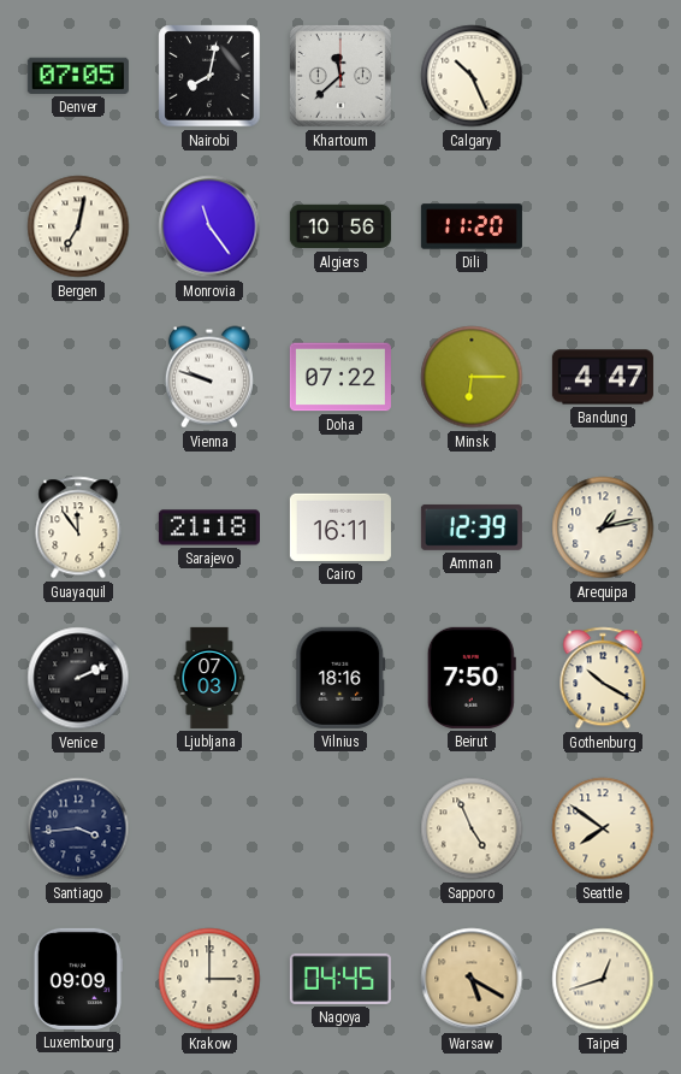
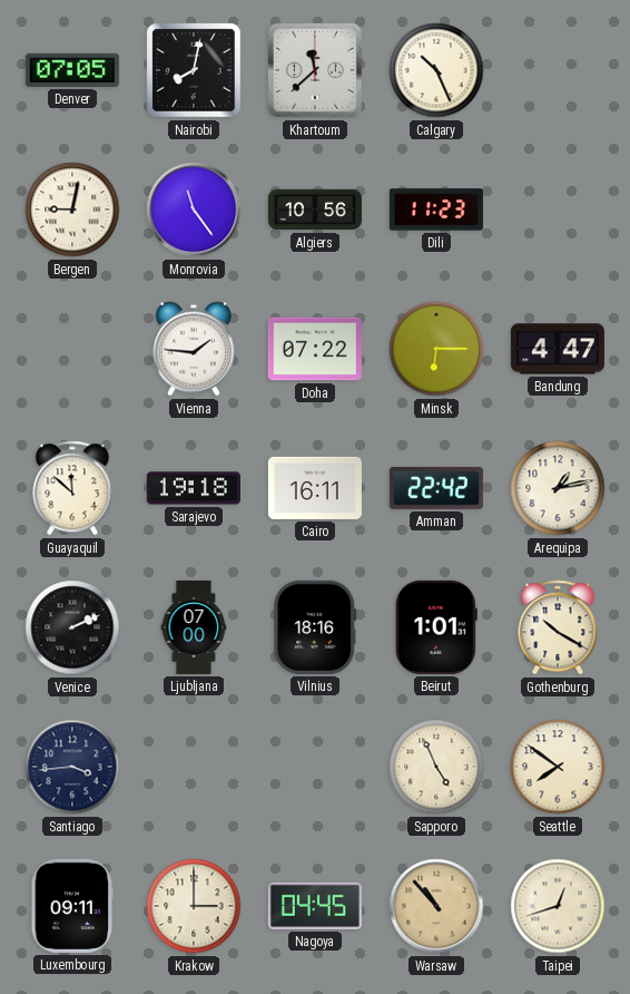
Bergen: 7:02 -> 9:02 (72, 209)
Dili: 11:20 -> 11:23 (436, 209)
Vienna: 9:48 -> 1:46 (194, 349)
Guayaquil: 11:54 -> 11:52 (72, 488)
Sarajevo: 21:18 -> 19:18 (194, 488)
Amman: 12:39 -> 22:42 (436, 488)
Ljubljana: 07:03 -> 07:00 (194, 627)
Beirut: 7:50 -> 1:01 (436, 627)
Luxembourg: 09:09 -> 09:11 (71, 906)
Warsaw: 5:20 -> 10:53 (436, 906)
